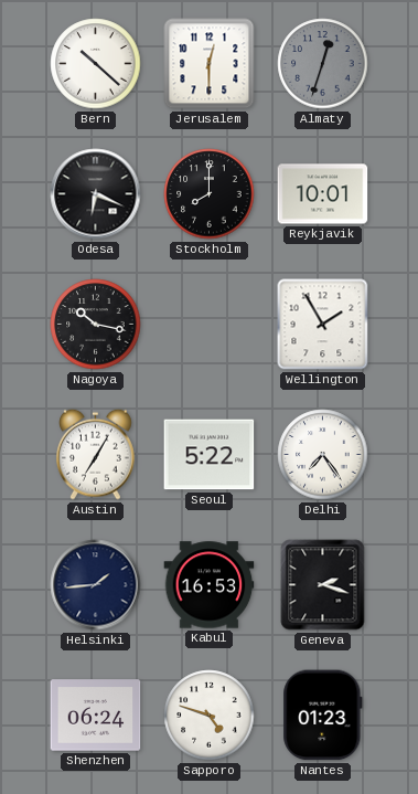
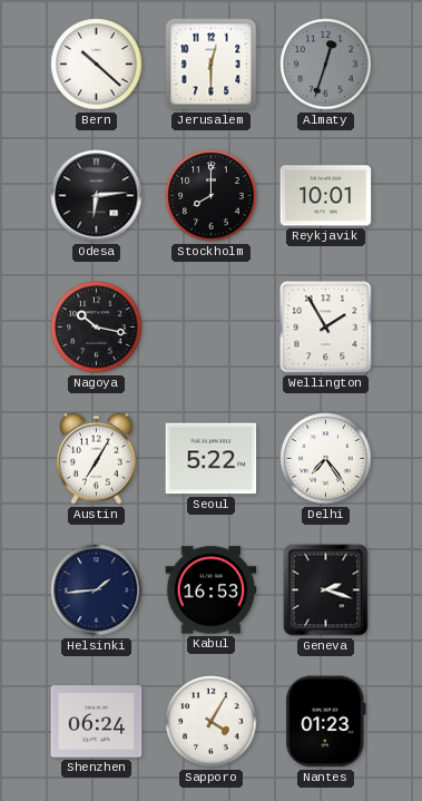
Odesa: 6:19 -> 6:14 (97, 196)
Sapporo: 4:48 -> 4:05 (212, 722)
